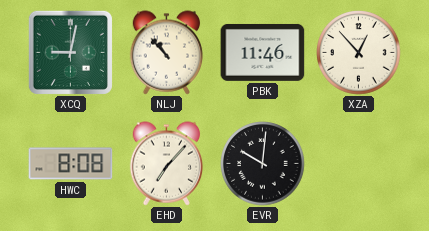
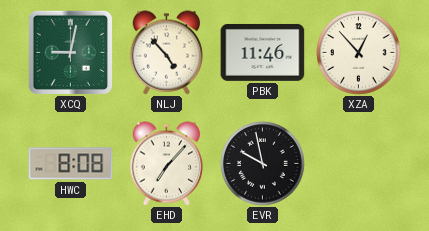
NLJ: 10:53 -> 4:53 (167, 53)
EVR: 10:01 -> 9:58 (263, 164)
